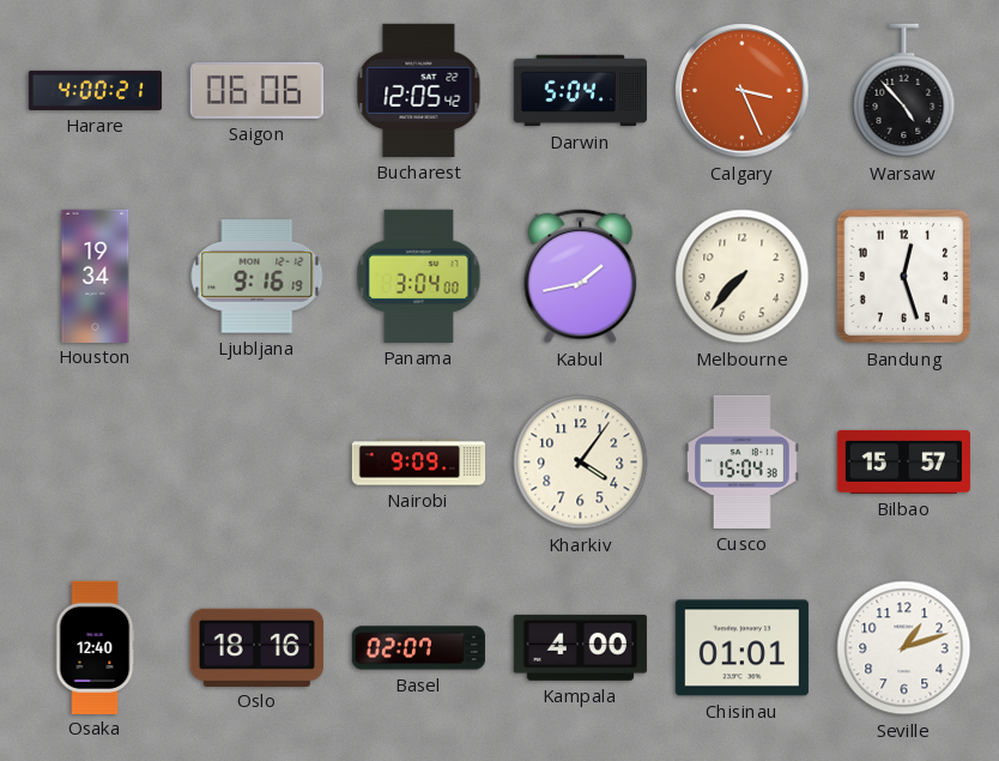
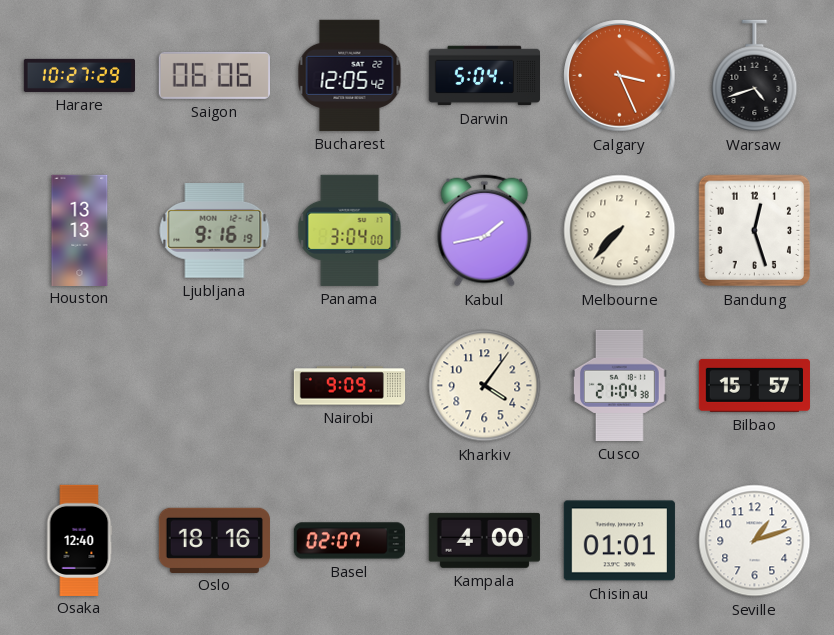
Harare: 4:00 -> 10:27 (79, 75)
Warsaw: 4:53 -> 4:42 (755, 76)
Houston: 19:34 -> 13:13 (80, 230)
Cusco: 15:04 -> 21:04 (619, 385)
